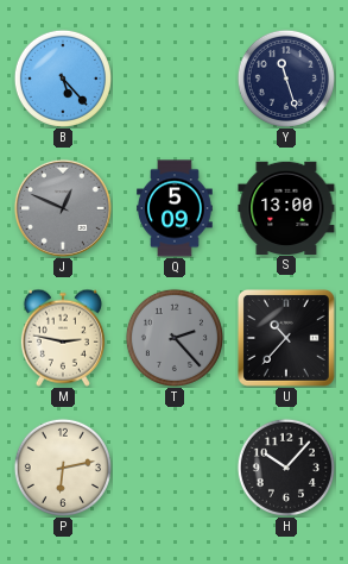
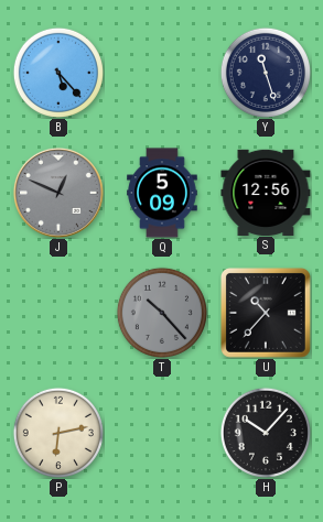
S: 13:00 -> 12:56 (266, 192)
M: 2:47 -> none (63, 338)
T: 2:23 -> 10:23 (162, 313)
